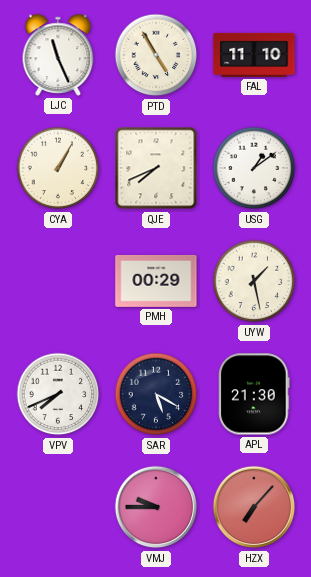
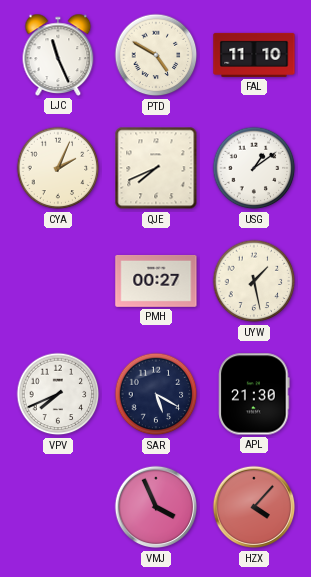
PTD: 4:55 -> 4:50 (156, 55)
CYA: 1:05 -> 2:04 (58, 168)
PMH: 00:29 -> 00:27 (156, 281)
VMJ: 9:45 -> 3:56 (156, 507)
HZX: 7:07 -> 4:07 (254, 507)
